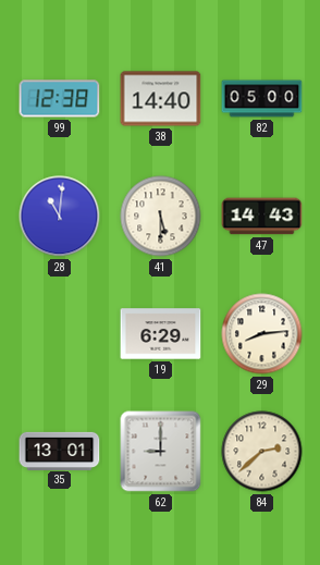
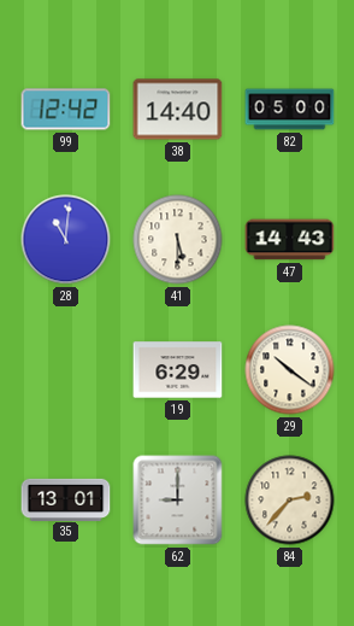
99: 12:38 -> 12:42 (66, 110)
29: 8:14 -> 10:21 (290, 370)
84: 2:38 -> 2:37 (290, 501)
